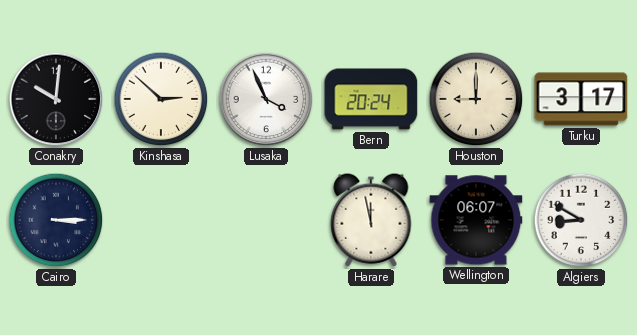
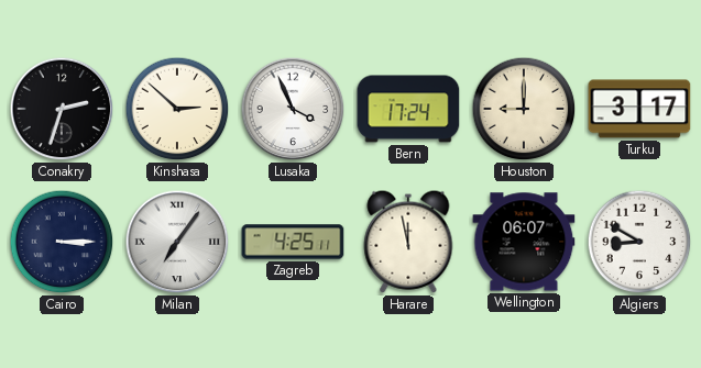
Conakry: 10:01 -> 2:33 (62, 109)
Bern: 20:24 -> 17:24 (408, 109)
Milan: none -> 7:06 (177, 242)
Zagreb: none -> 4:25 (293, 242)
